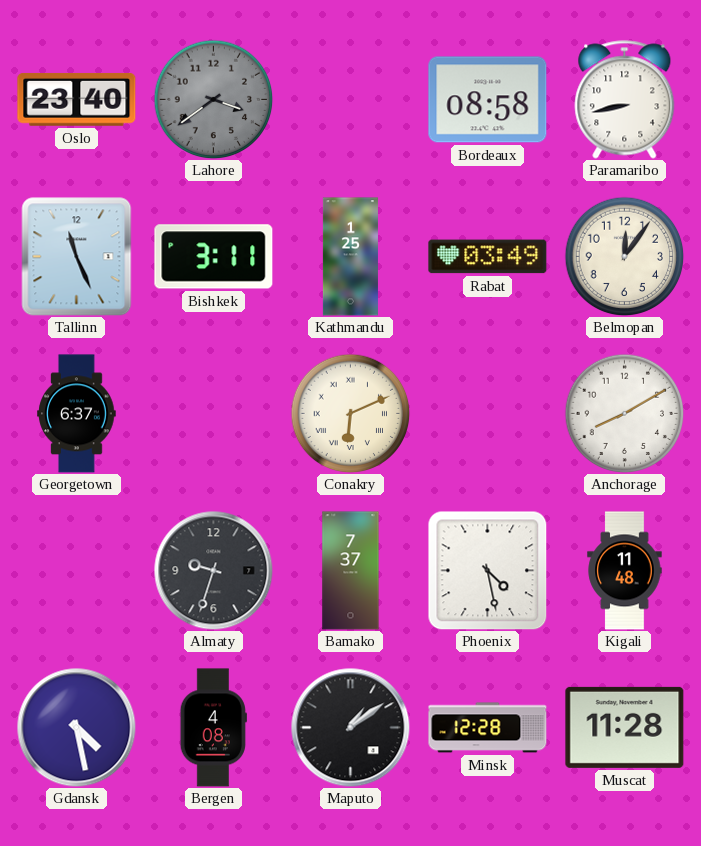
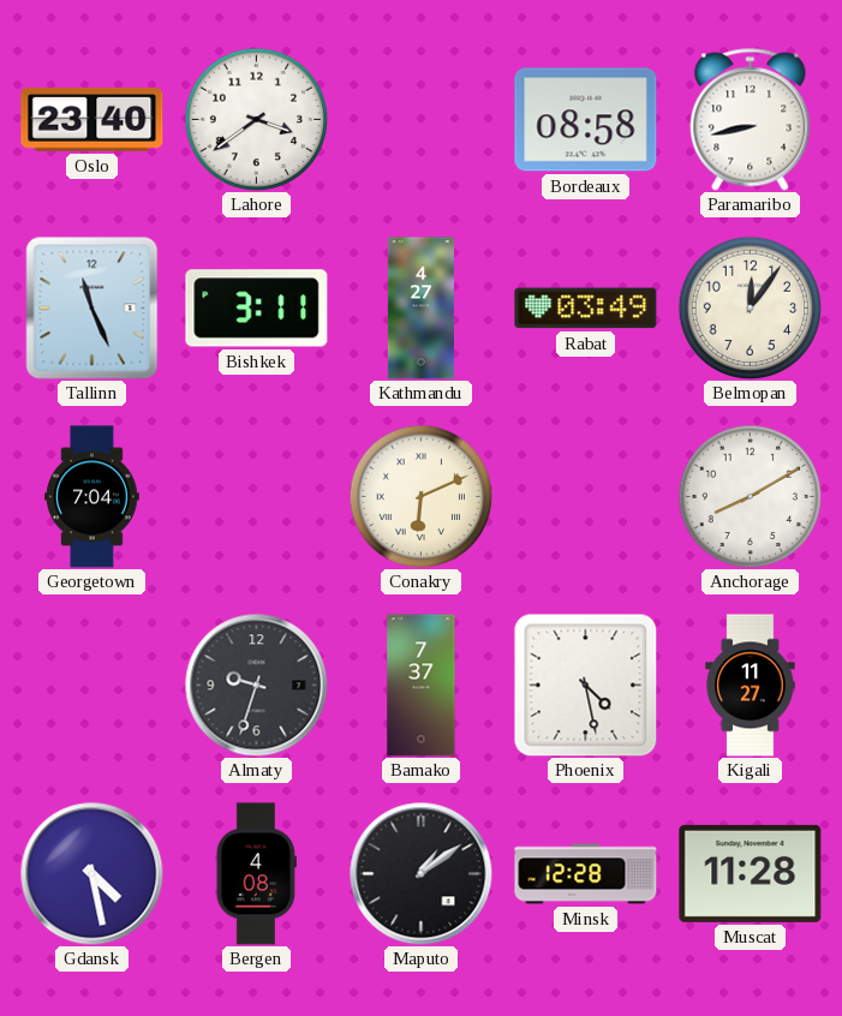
Lahore dial: grey -> white (256, 119)
Kathmandu: 1:25 -> 4:27 (420, 309)
Georgetown: 6:37 -> 7:04 (92, 497)
Kigali: 11:48 -> 11:27 (751, 686)
